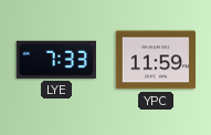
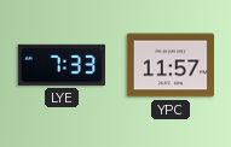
YPC: 11:59 -> 11:57 (169, 65)
